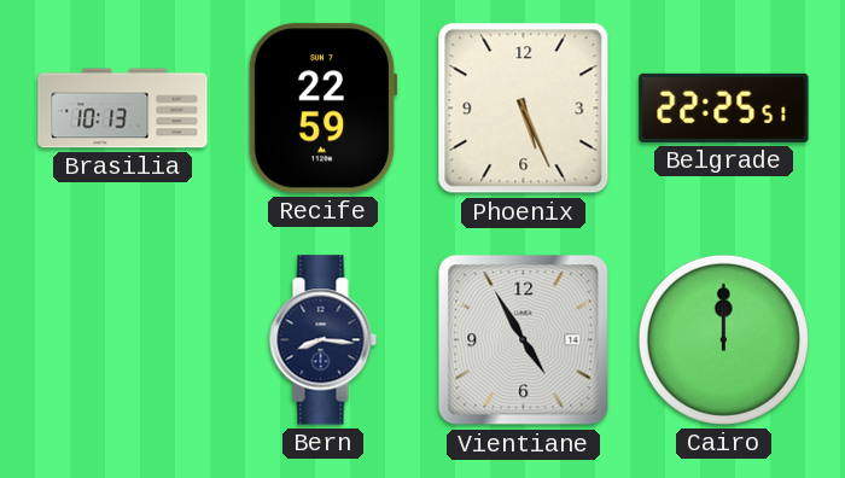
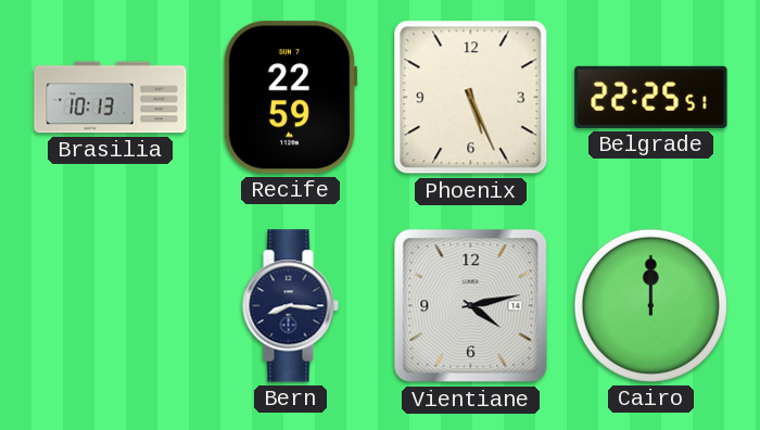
Vientiane: 4:55 -> 4:13 (471, 306)
